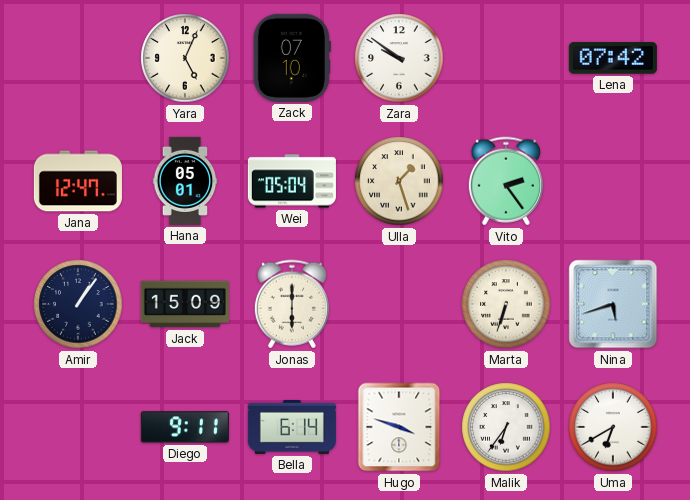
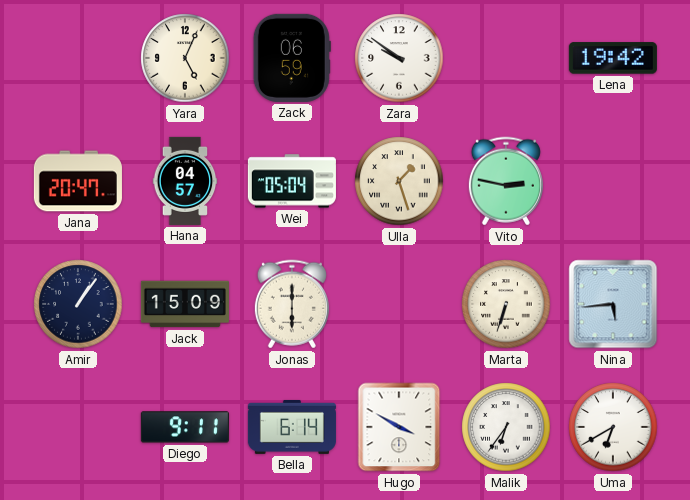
Zack: 07:10 -> 06:59 (292, 58)
Lena: 07:42 -> 19:42 (613, 58)
Jana: 12:47 -> 20:47 (78, 181)
Hana: 05:01 -> 04:57 (185, 181)
Vito: 2:24 -> 2:47 (506, 181)
Nina: 5:42 -> 5:44 (613, 304)
Hugo: 3:48 -> 3:50 (399, 427)
